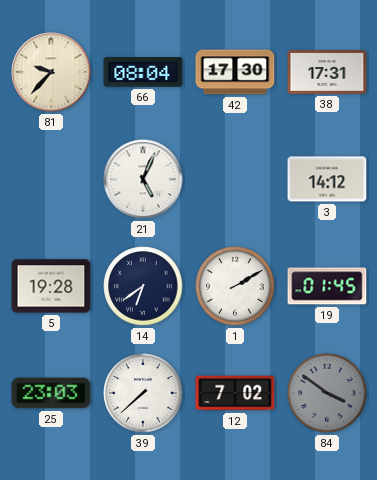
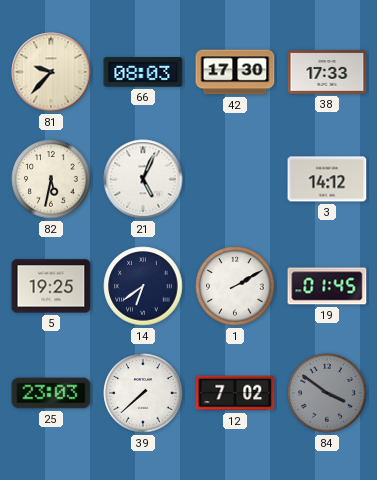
66: 08:04 -> 08:03 (143, 72)
38: 17:31 -> 17:33 (327, 72)
82: none -> 5:32 (51, 179)
5: 19:28 -> 19:25 (51, 286)
